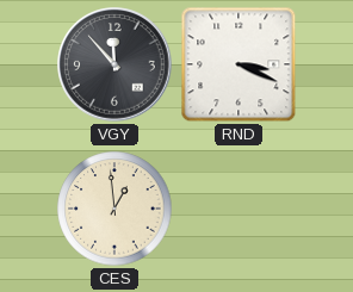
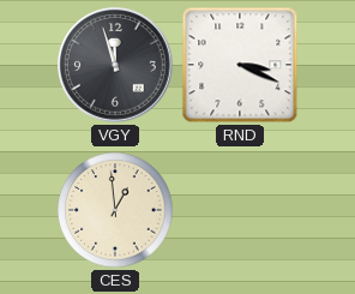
VGY: 11:53 -> 11:57 (115, 65)
